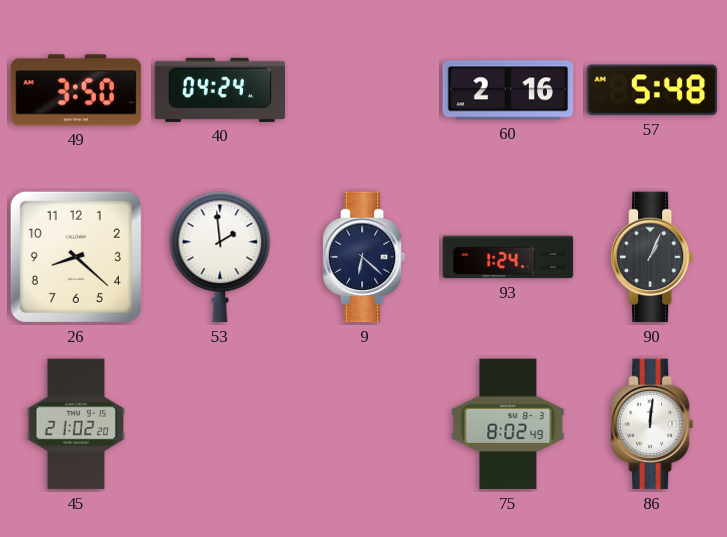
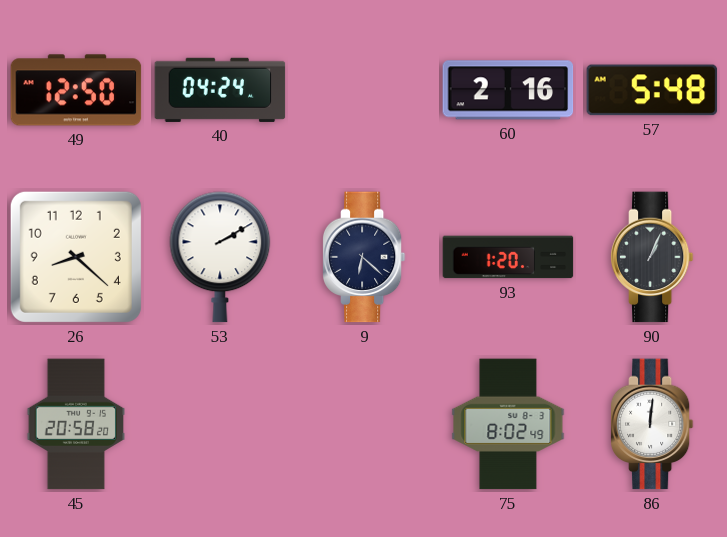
49: 3:50 -> 12:50 (76, 90)
53: 1:59 -> 2:10 (220, 257)
93: 1:24 -> 1:20 (508, 257)
45: 21:02 -> 20:58 (75, 424)
